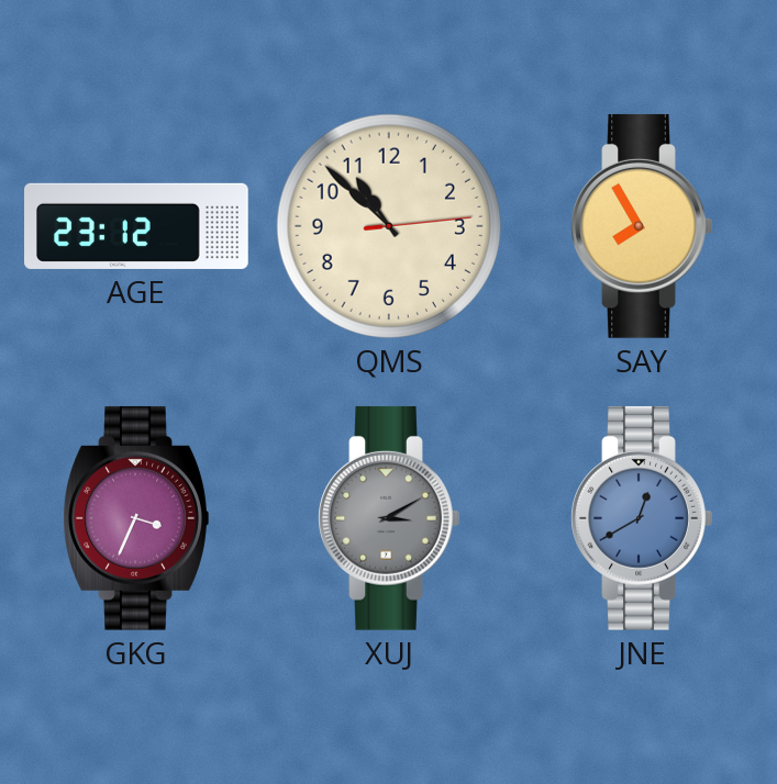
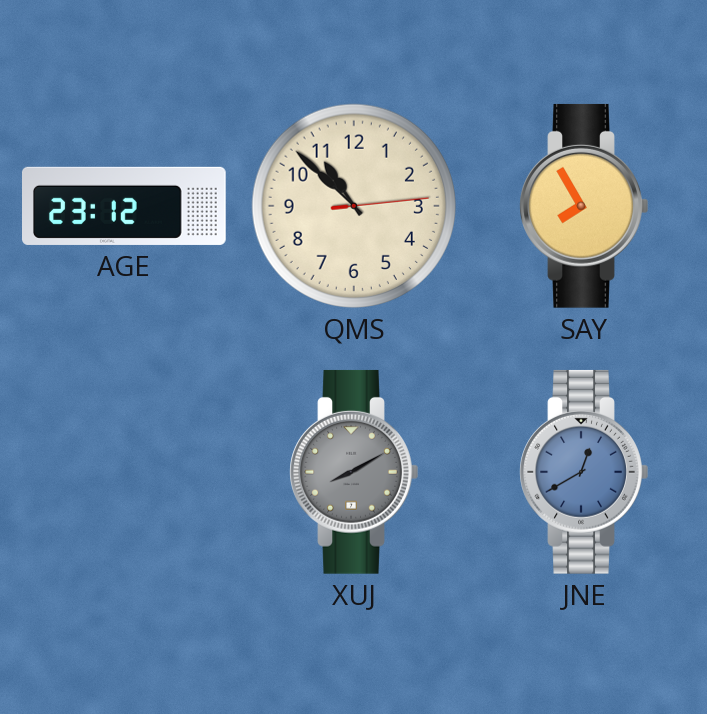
GKG: 3:34 -> none (136, 518)
XUJ: 3:10 -> 8:10 (354, 472)
